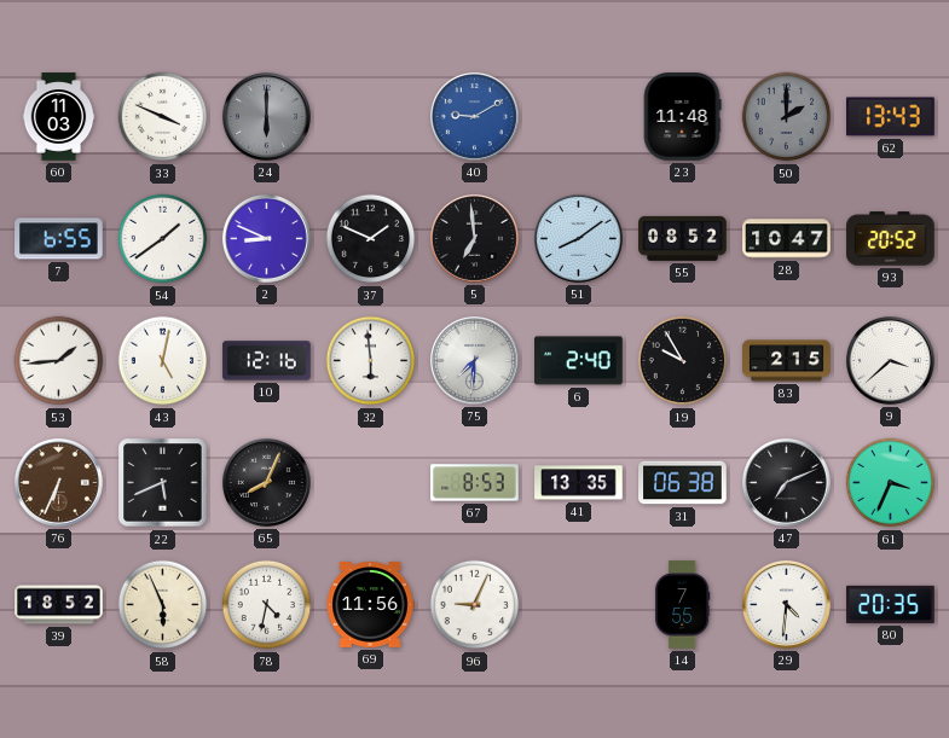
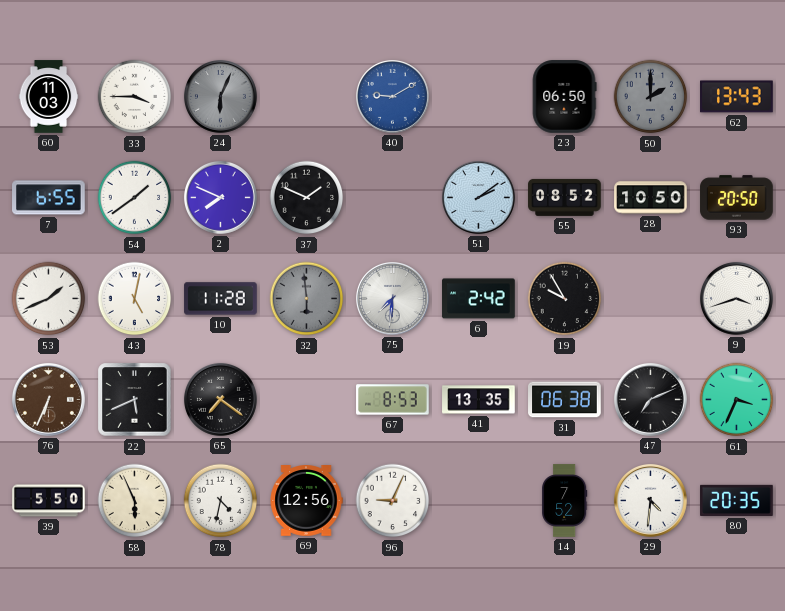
33: 3:49 -> 3:45 (135, 97)
24: 6:00 -> 6:04 (220, 96)
23: 11:48 -> 06:50 (564, 97)
2: 8:49 -> 7:49 (220, 197)
5: 6:59 -> none (474, 238)
51: 8:09 -> 2:09 (478, 197)
28: 10:47 -> 10:50 (651, 198)
93: 20:52 -> 20:50 (737, 198)
53: 1:44 -> 1:41 (49, 299)
10: 12:16 -> 11:28 (221, 299)
32 dial: white -> grey (307, 299)
6: 2:40 -> 2:42 (479, 299)
83: 2:15 -> none (787, 361)
9: 3:38 -> 3:42 (736, 298)
65: 8:04 -> 7:21 (220, 399)
39: 18:52 -> 5:50 (49, 501)
69: 11:56 -> 12:56 (306, 501)
14: 7:55 -> 7:52 (565, 501)
